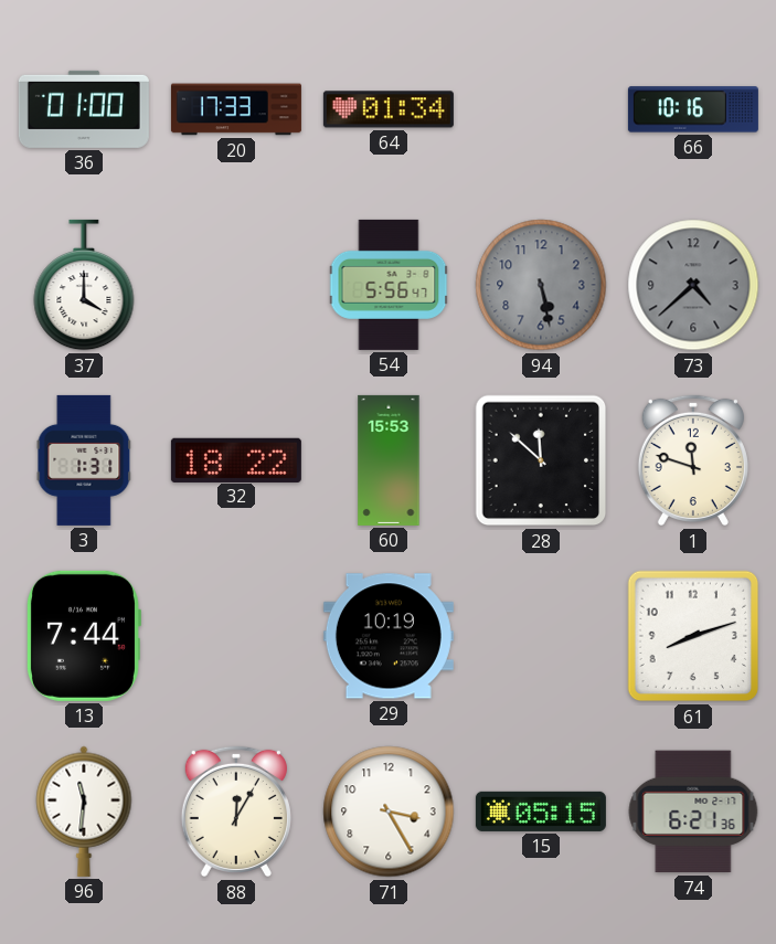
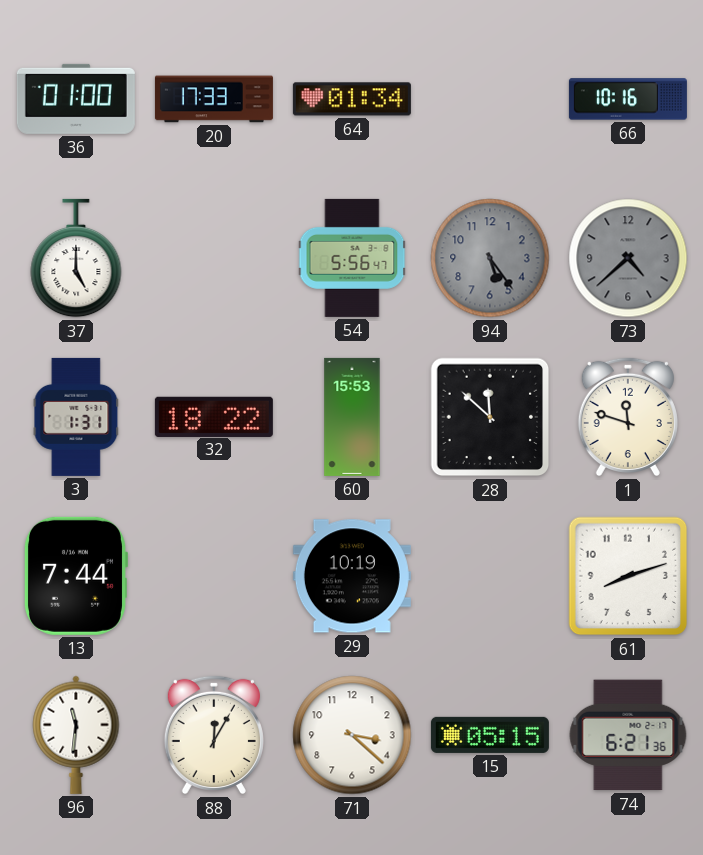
37: 4:00 -> 5:00 (76, 258)
94: 5:28 -> 5:24 (490, 258)
71: 3:25 -> 3:22 (352, 735)
